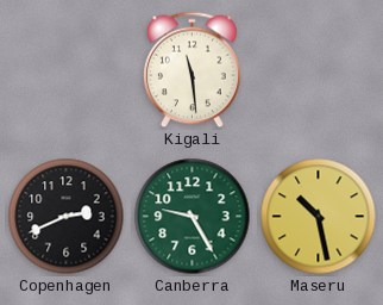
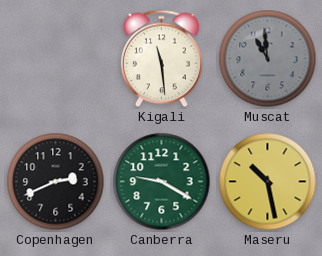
Muscat: none -> 10:59 (268, 59)
Canberra: 9:25 -> 9:20 (162, 182)
